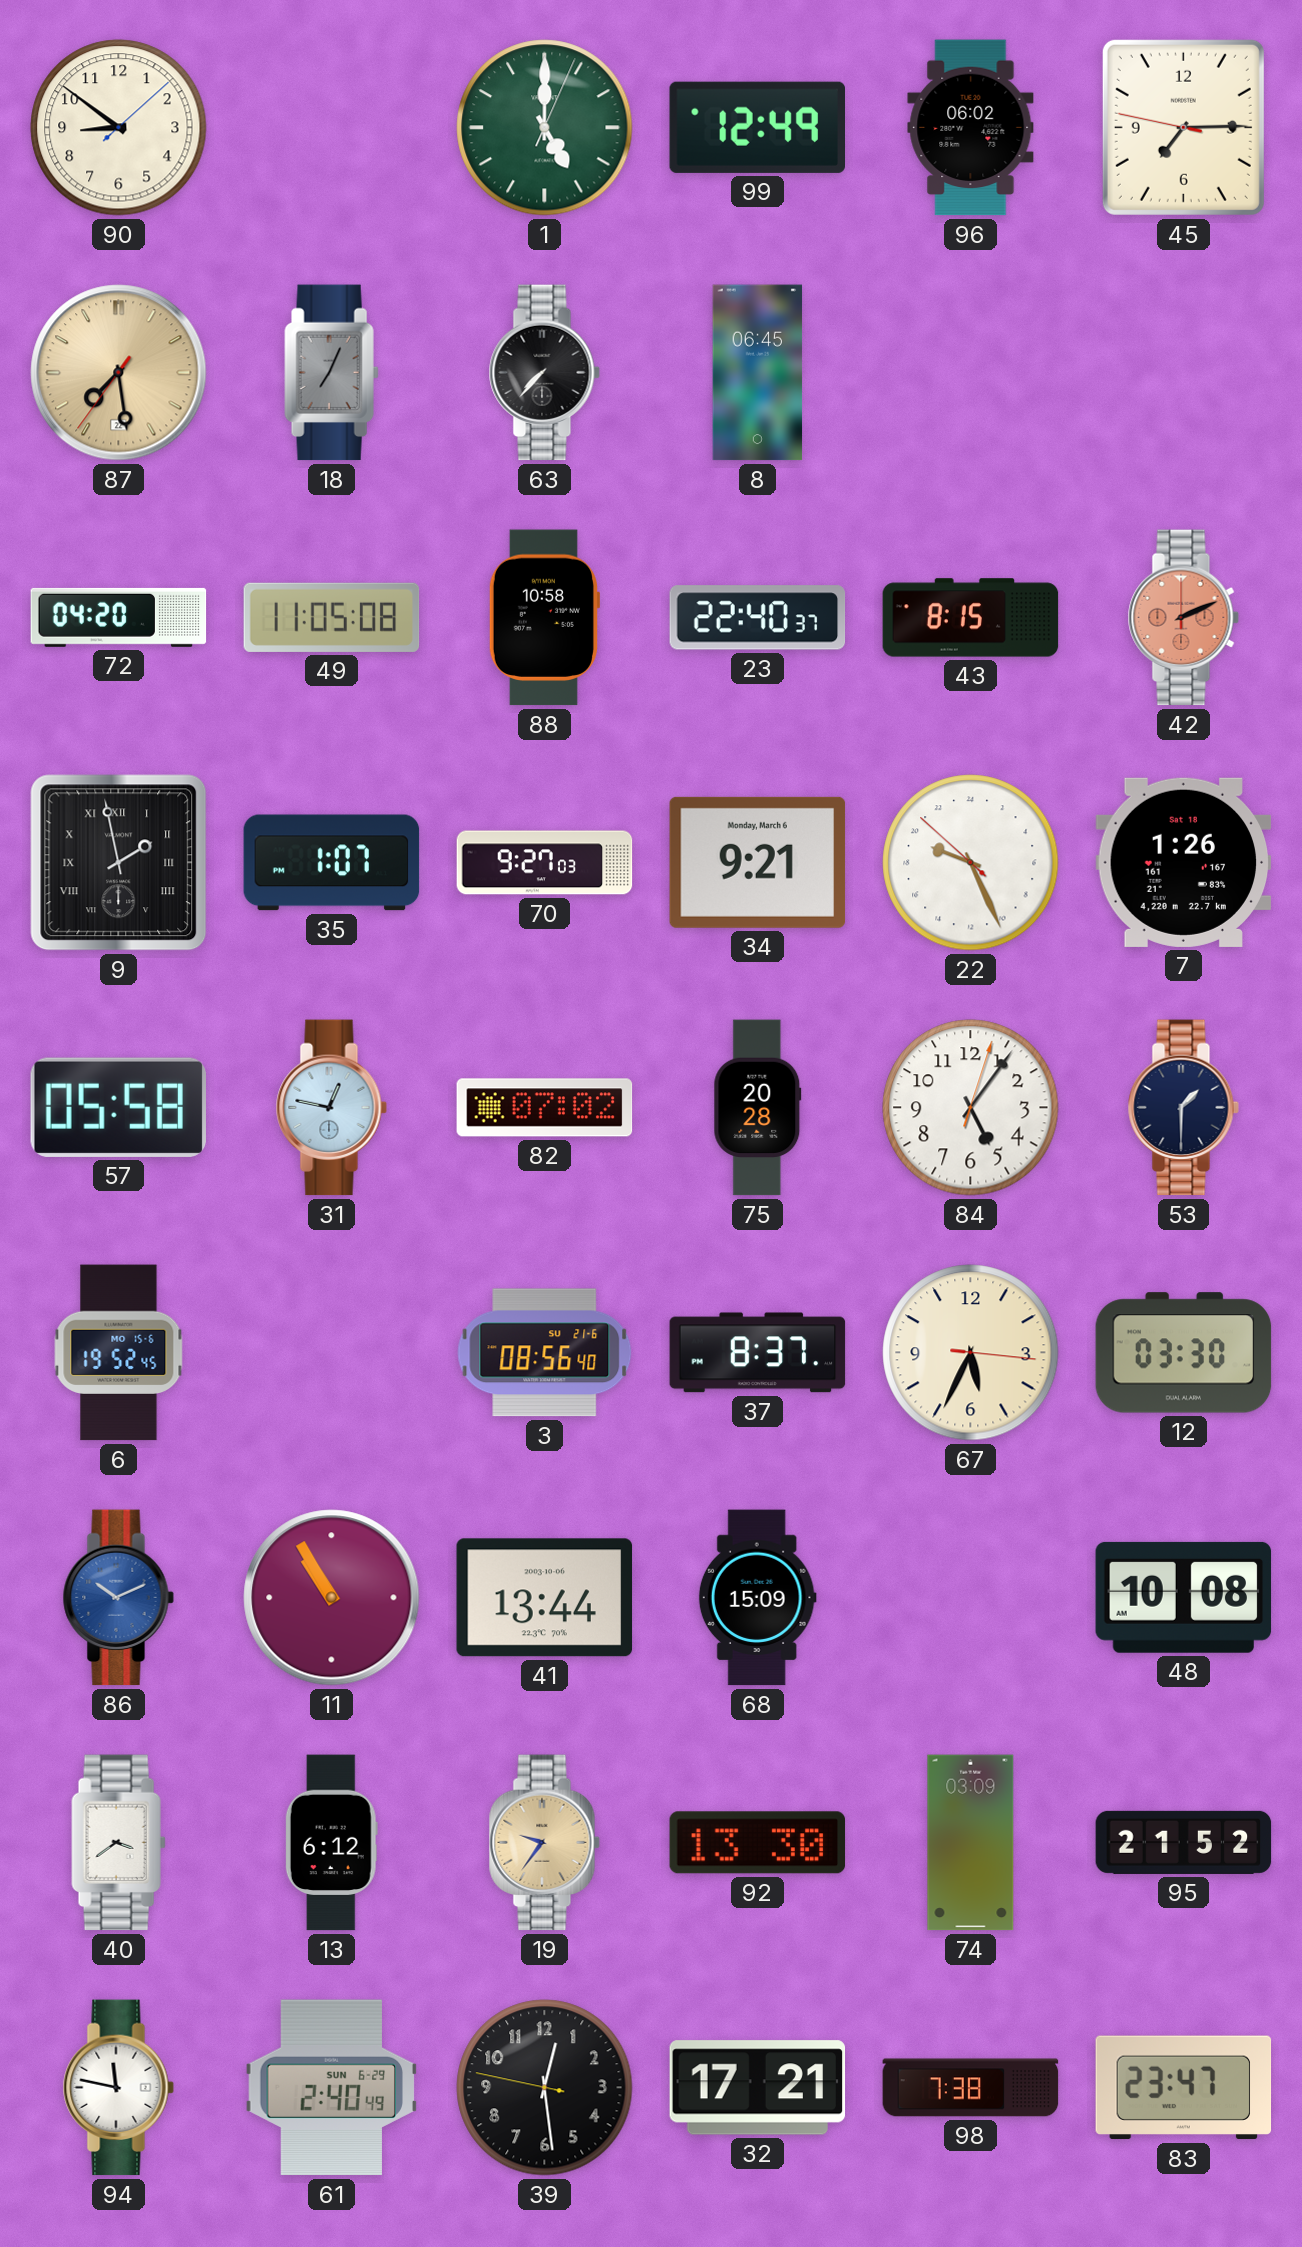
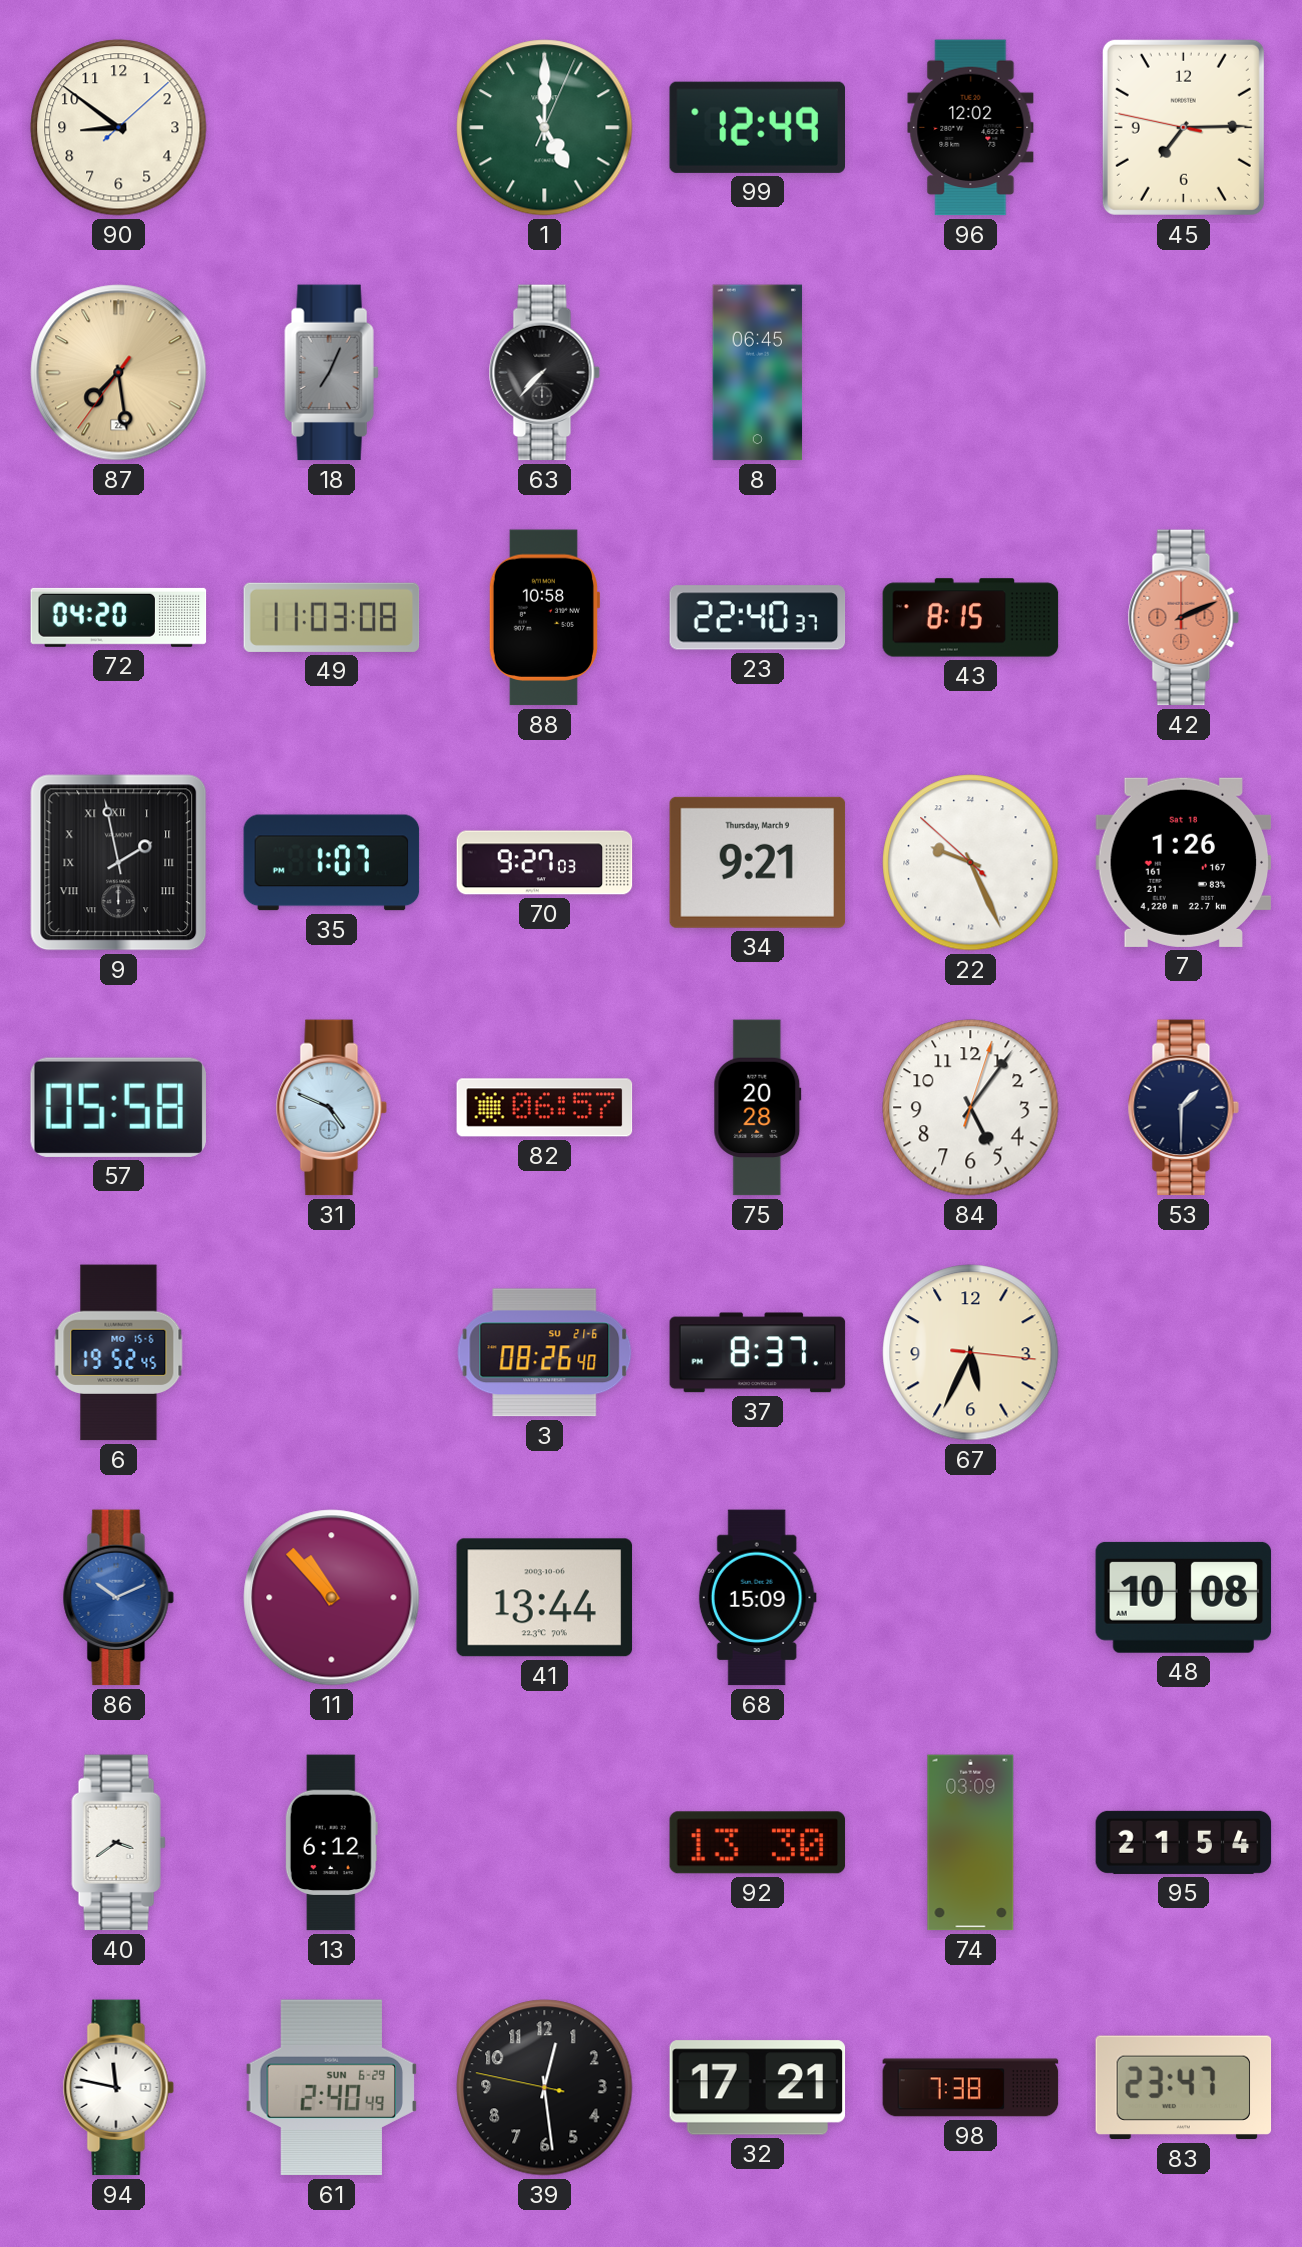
96: 06:02 -> 12:02 (971, 128)
49: 11:05 -> 11:03 (332, 617)
34 date: Monday, March 6 -> Thursday, March 9 (758, 862)
31: 12:47 -> 4:49 (331, 1108)
82: 07:02 -> 06:57 (545, 1108)
3: 08:56 -> 08:26 (545, 1353)
12: 03:30 -> none (1184, 1353)
11: 10:55 -> 10:53 (332, 1598)
19: 9:36 -> none (544, 1843)
95: 21:52 -> 21:54 (1184, 1842)
